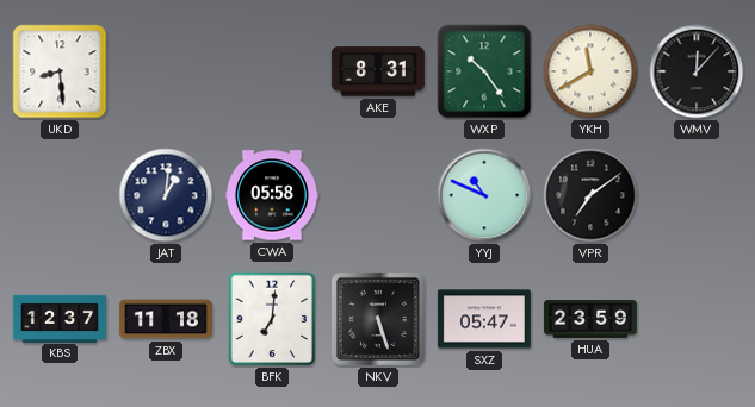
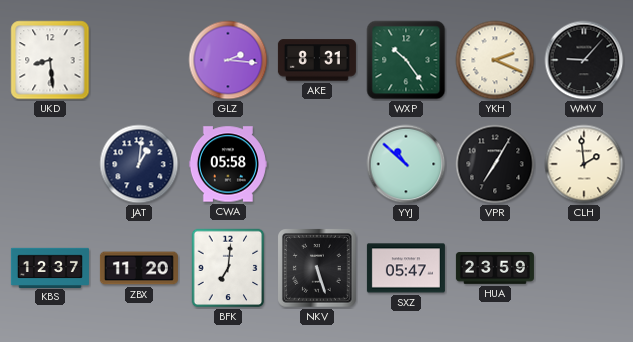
GLZ: none -> 2:16 (228, 60)
YKH: 11:40 -> 2:19 (495, 60)
WMV: 12:07 -> 9:07 (584, 60)
YYJ: 10:49 -> 10:52 (406, 164)
VPR: 7:09 -> 7:05 (495, 164)
CLH: none -> 1:59 (584, 164)
ZBX: 11:18 -> 11:20 (139, 268)
